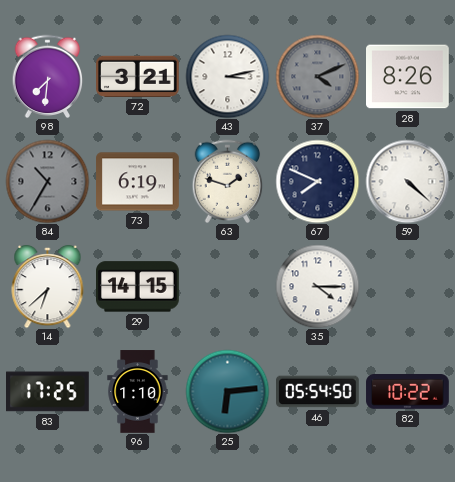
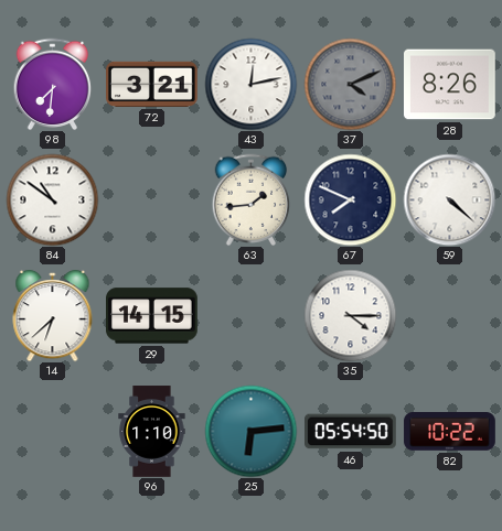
43: 3:13 -> 12:13 (250, 84)
84: 10:35 -> 10:51 (52, 199)
84 dial: grey -> white (52, 199)
73: 6:19 -> none (138, 182)
63: 1:48 -> 1:44 (252, 199)
83: 17:25 -> none (48, 392)
